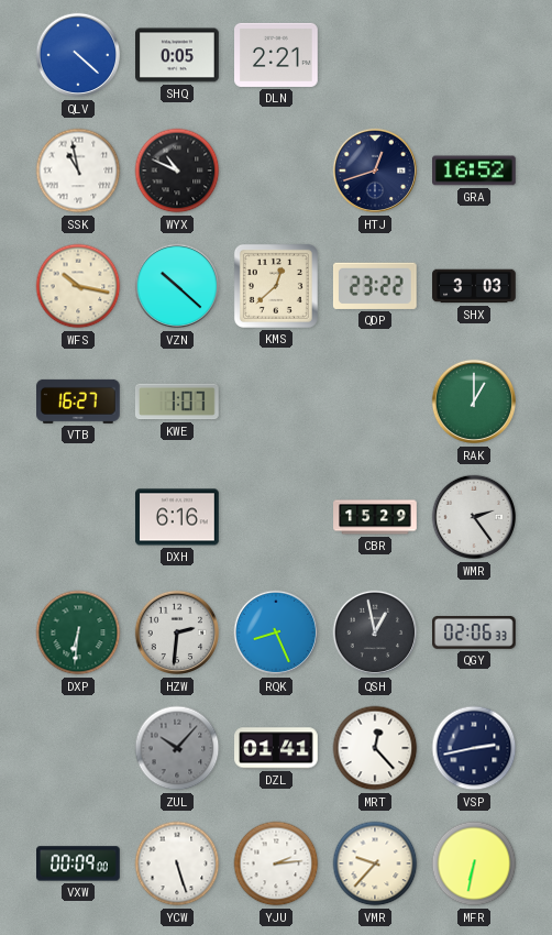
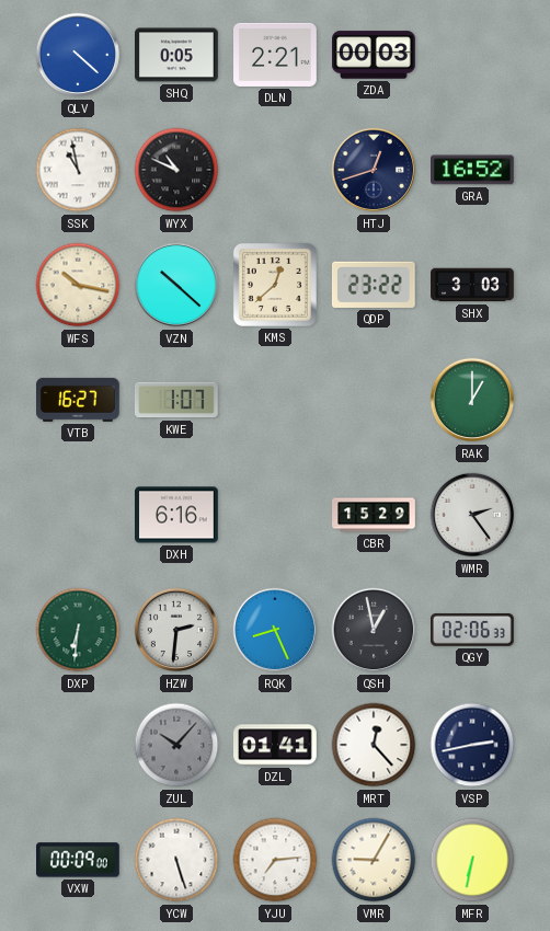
ZDA: none -> 00:03 (375, 55)
YJU: 2:14 -> 7:14 (275, 860)
VMR: 9:37 -> 9:05 (374, 860)
